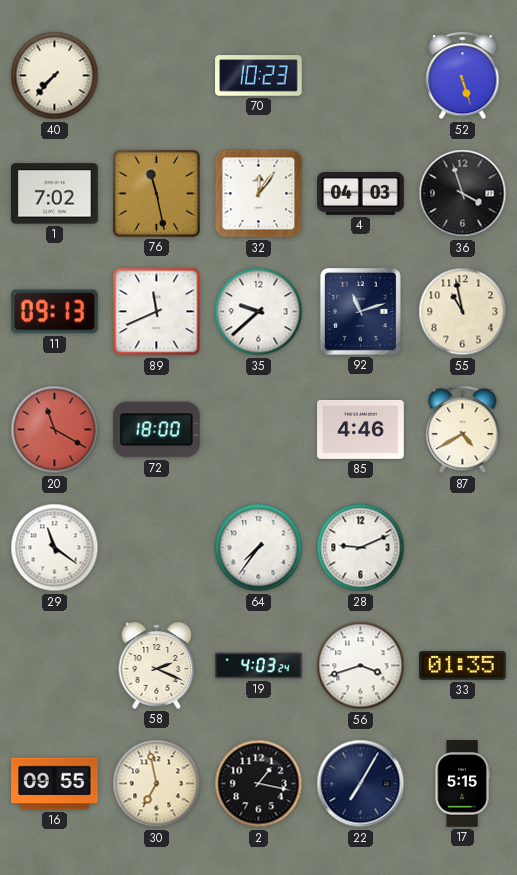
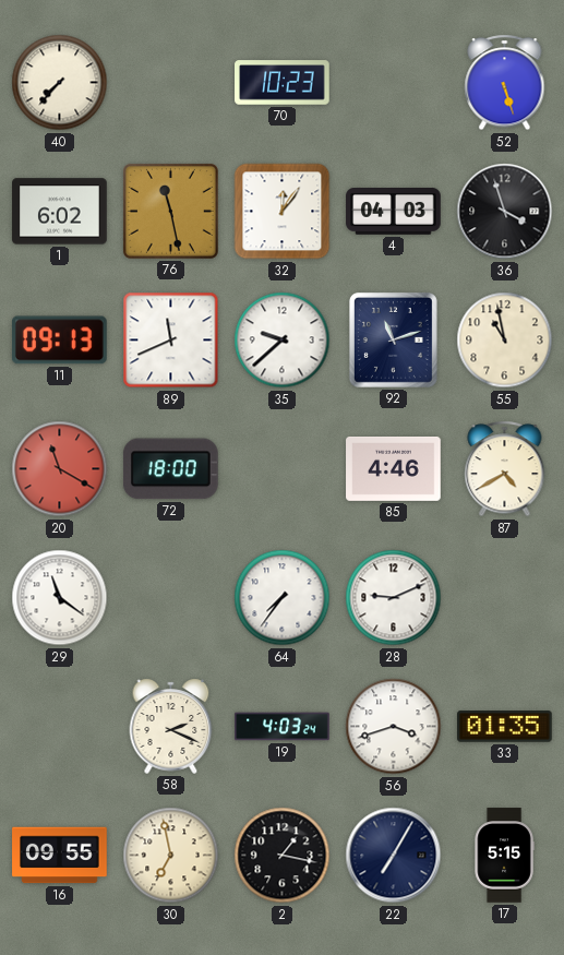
1: 7:02 -> 6:02 (60, 212)
